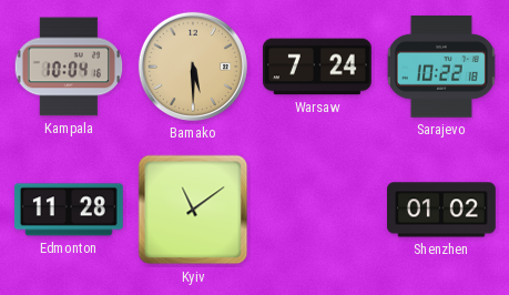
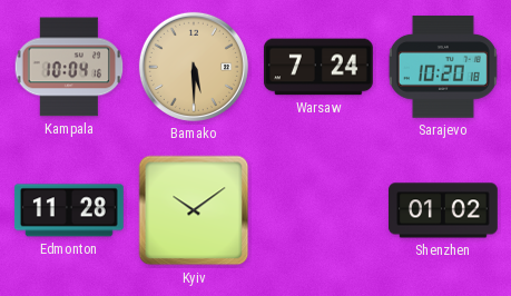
Sarajevo: 10:22 -> 10:20 (443, 67)
Kyiv: 11:09 -> 10:09 (194, 210)
